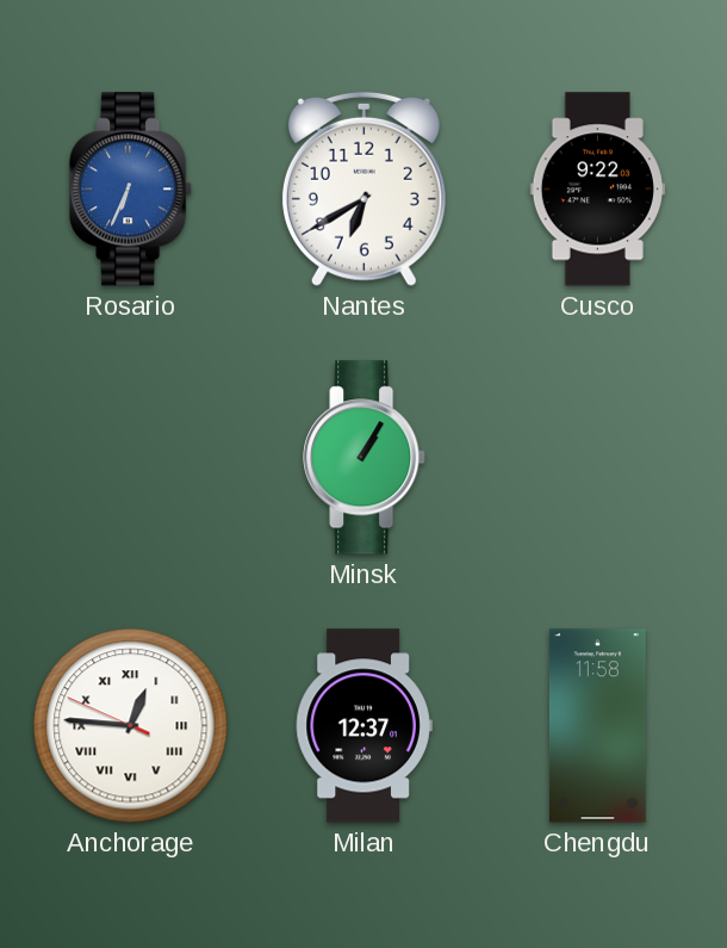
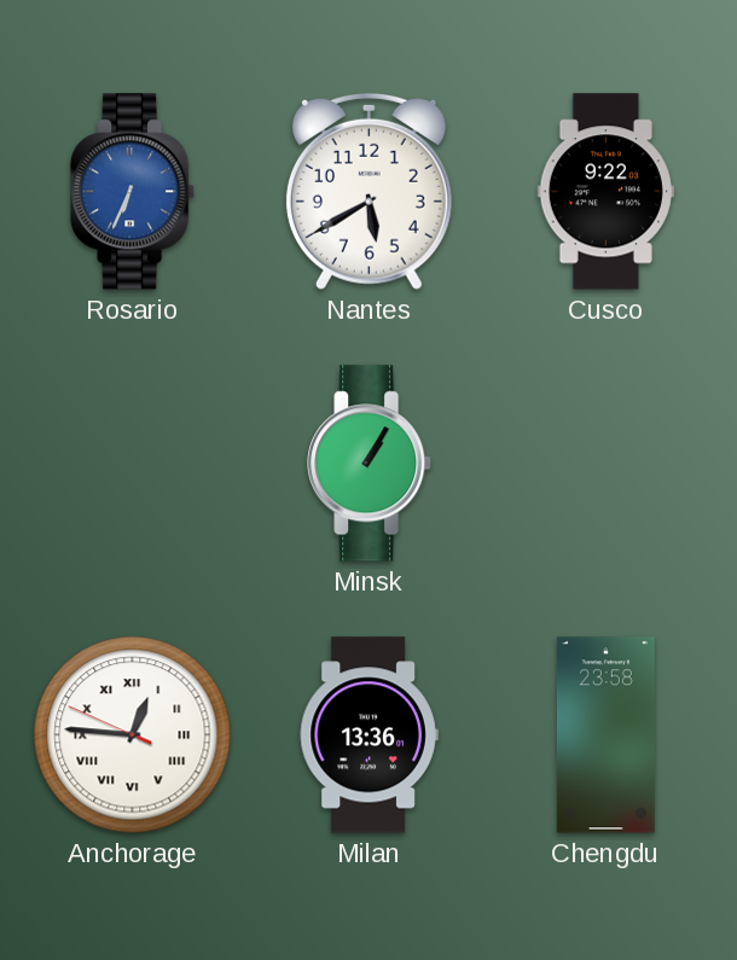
Nantes: 6:40 -> 5:40 (368, 191)
Milan: 12:37 -> 13:36 (368, 735)
Chengdu: 11:58 -> 23:58 (605, 735)
